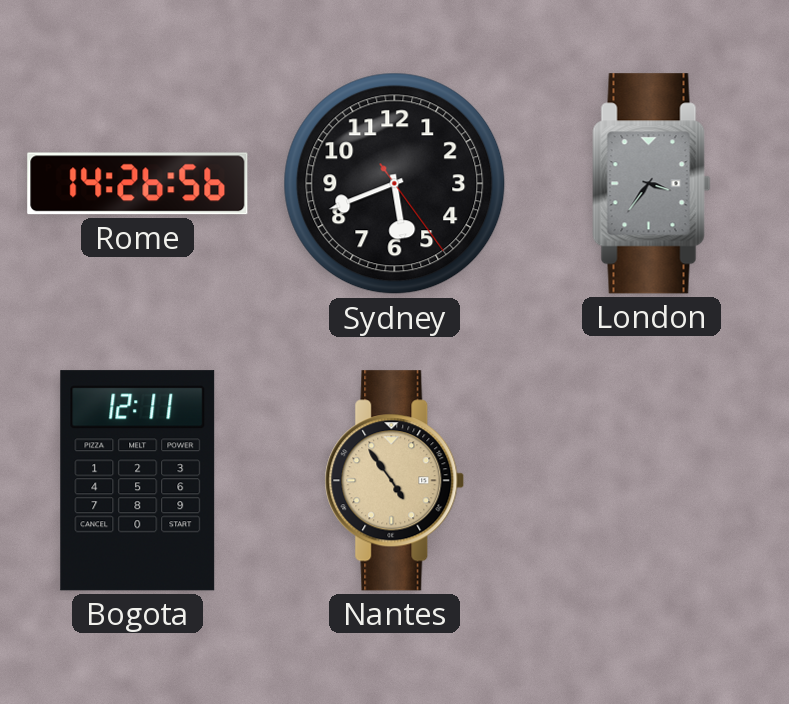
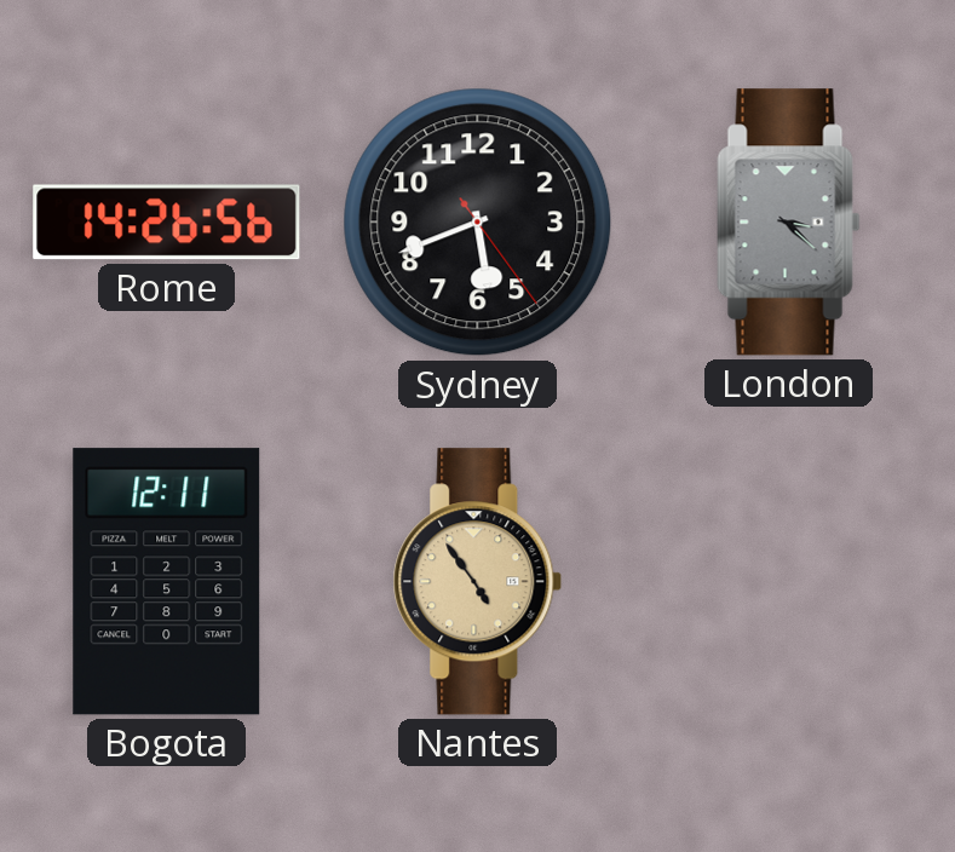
London: 3:36 -> 3:22 (789, 223)
